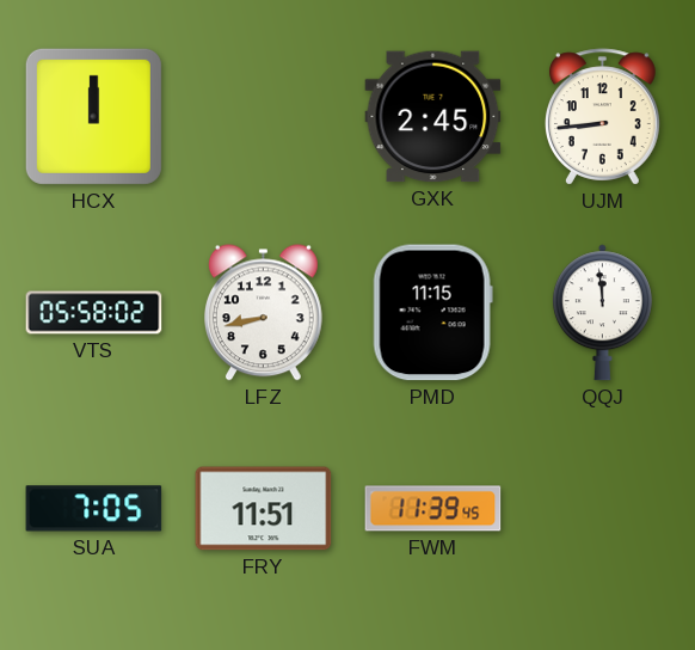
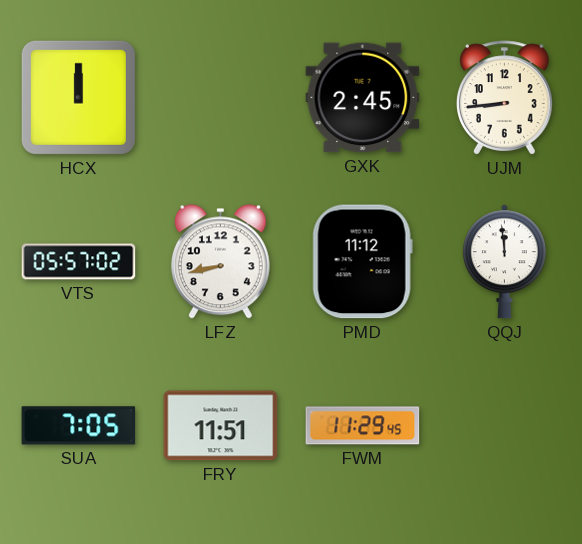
VTS: 05:58 -> 05:57 (79, 262)
PMD: 11:15 -> 11:12 (362, 262)
FWM: 11:39 -> 11:29 (363, 426)
